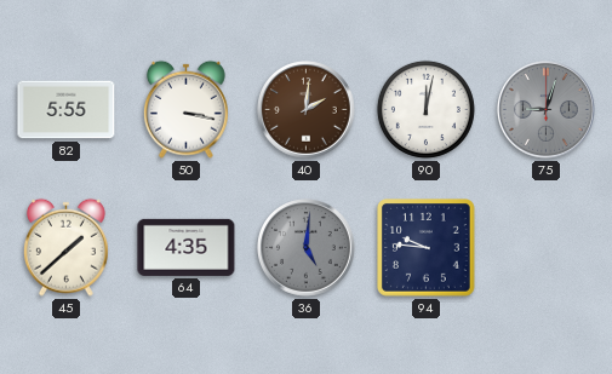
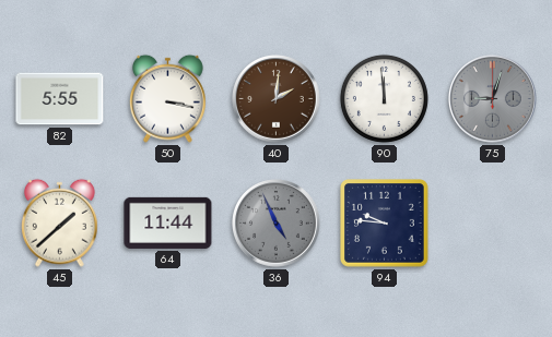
90: 12:02 -> 11:59 (384, 98)
64: 4:35 -> 11:44 (168, 222)
36: 5:01 -> 4:56 (277, 224)
